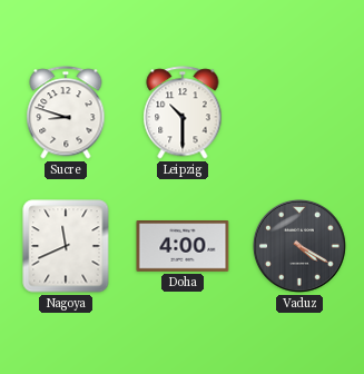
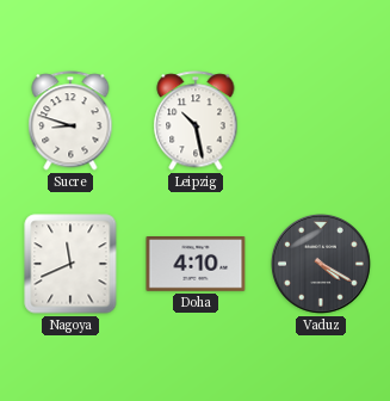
Leipzig: 10:30 -> 10:28 (196, 121)
Doha: 4:00 -> 4:10 (196, 265)
